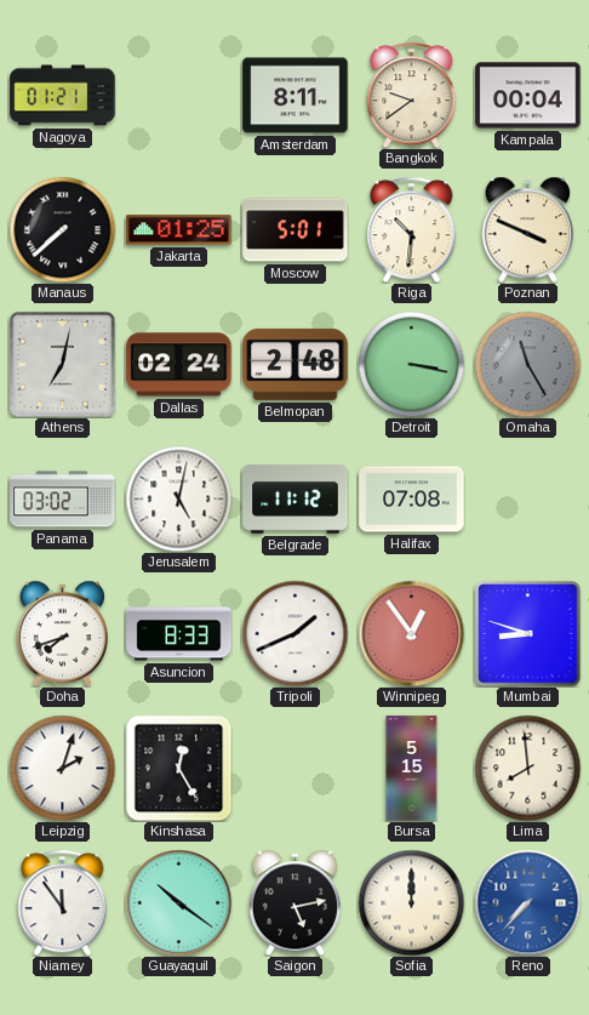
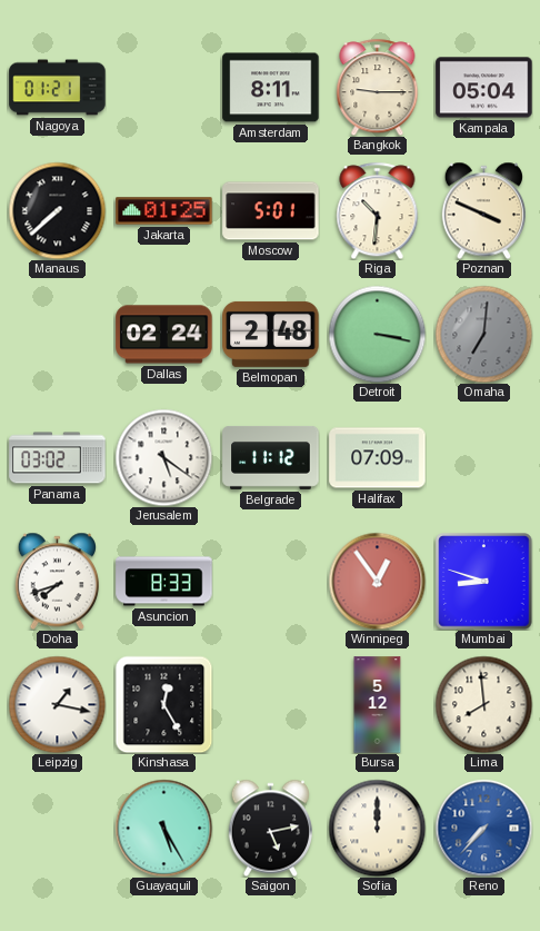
Bangkok: 9:39 -> 9:15 (378, 87)
Kampala: 00:04 -> 05:04 (484, 88)
Athens: 7:02 -> none (63, 365)
Omaha: 11:25 -> 7:01 (483, 334)
Jerusalem: 5:02 -> 5:21 (163, 457)
Halifax: 07:08 -> 07:09 (378, 458)
Tripoli: 1:41 -> none (294, 633)
Leipzig: 2:03 -> 1:17 (57, 704)
Bursa: 5:15 -> 5:12 (378, 705)
Niamey: 11:54 -> none (63, 902)
Guayaquil: 10:21 -> 5:25 (163, 828)
